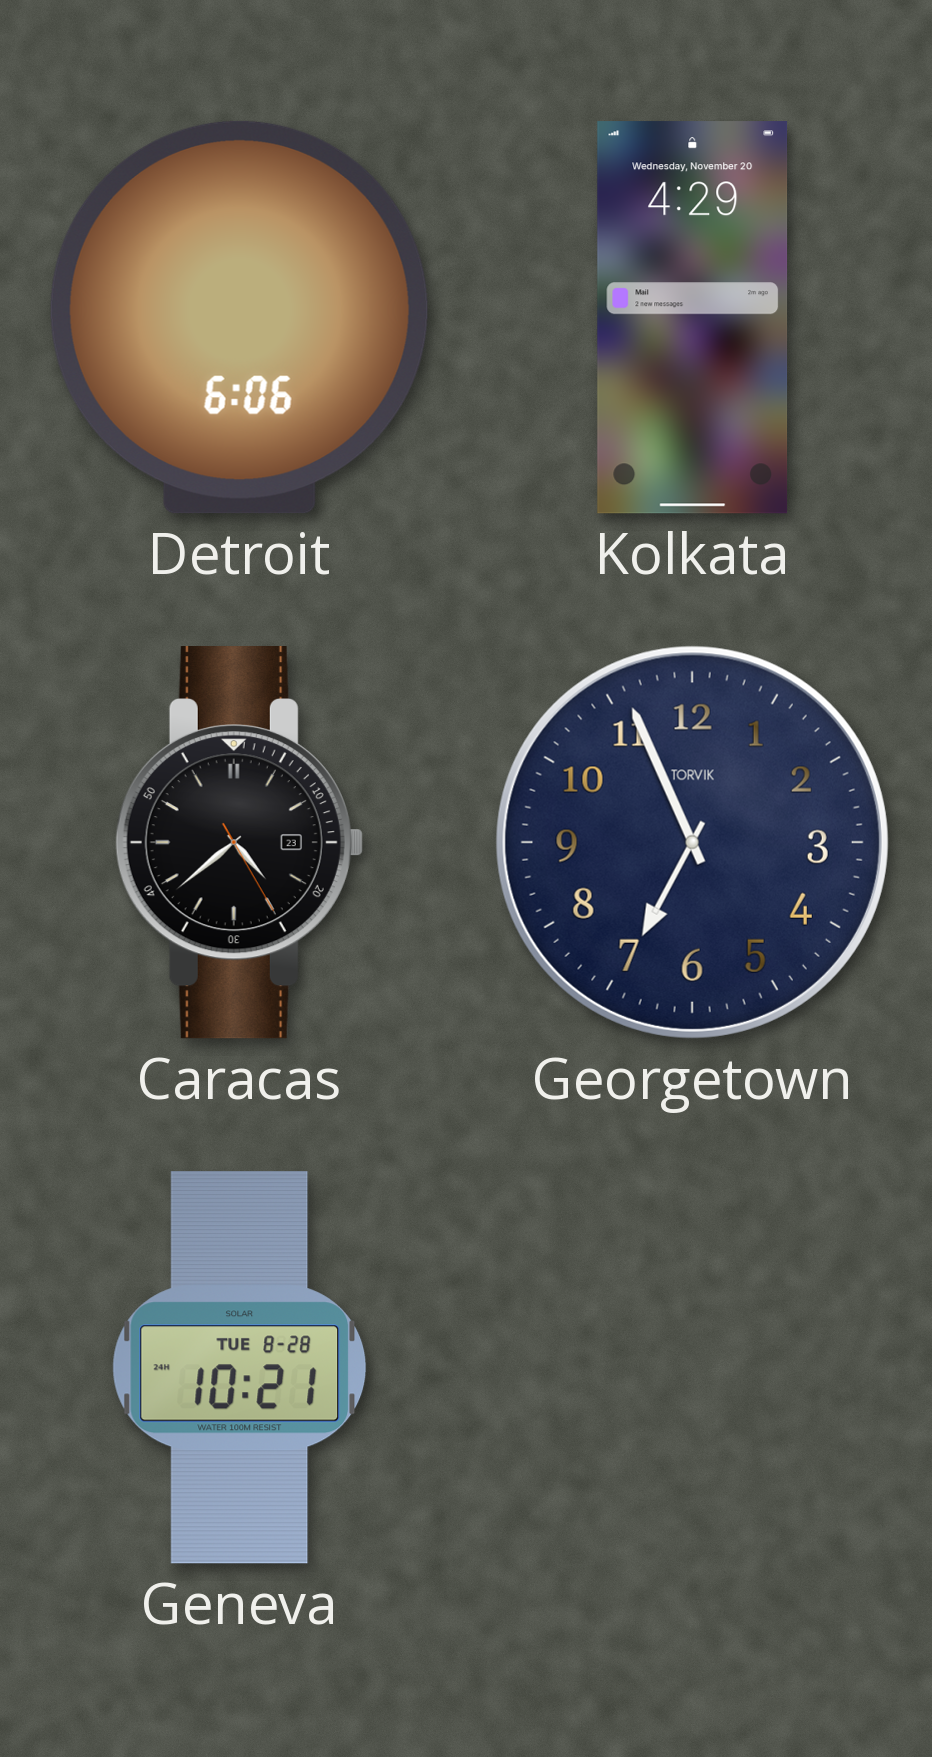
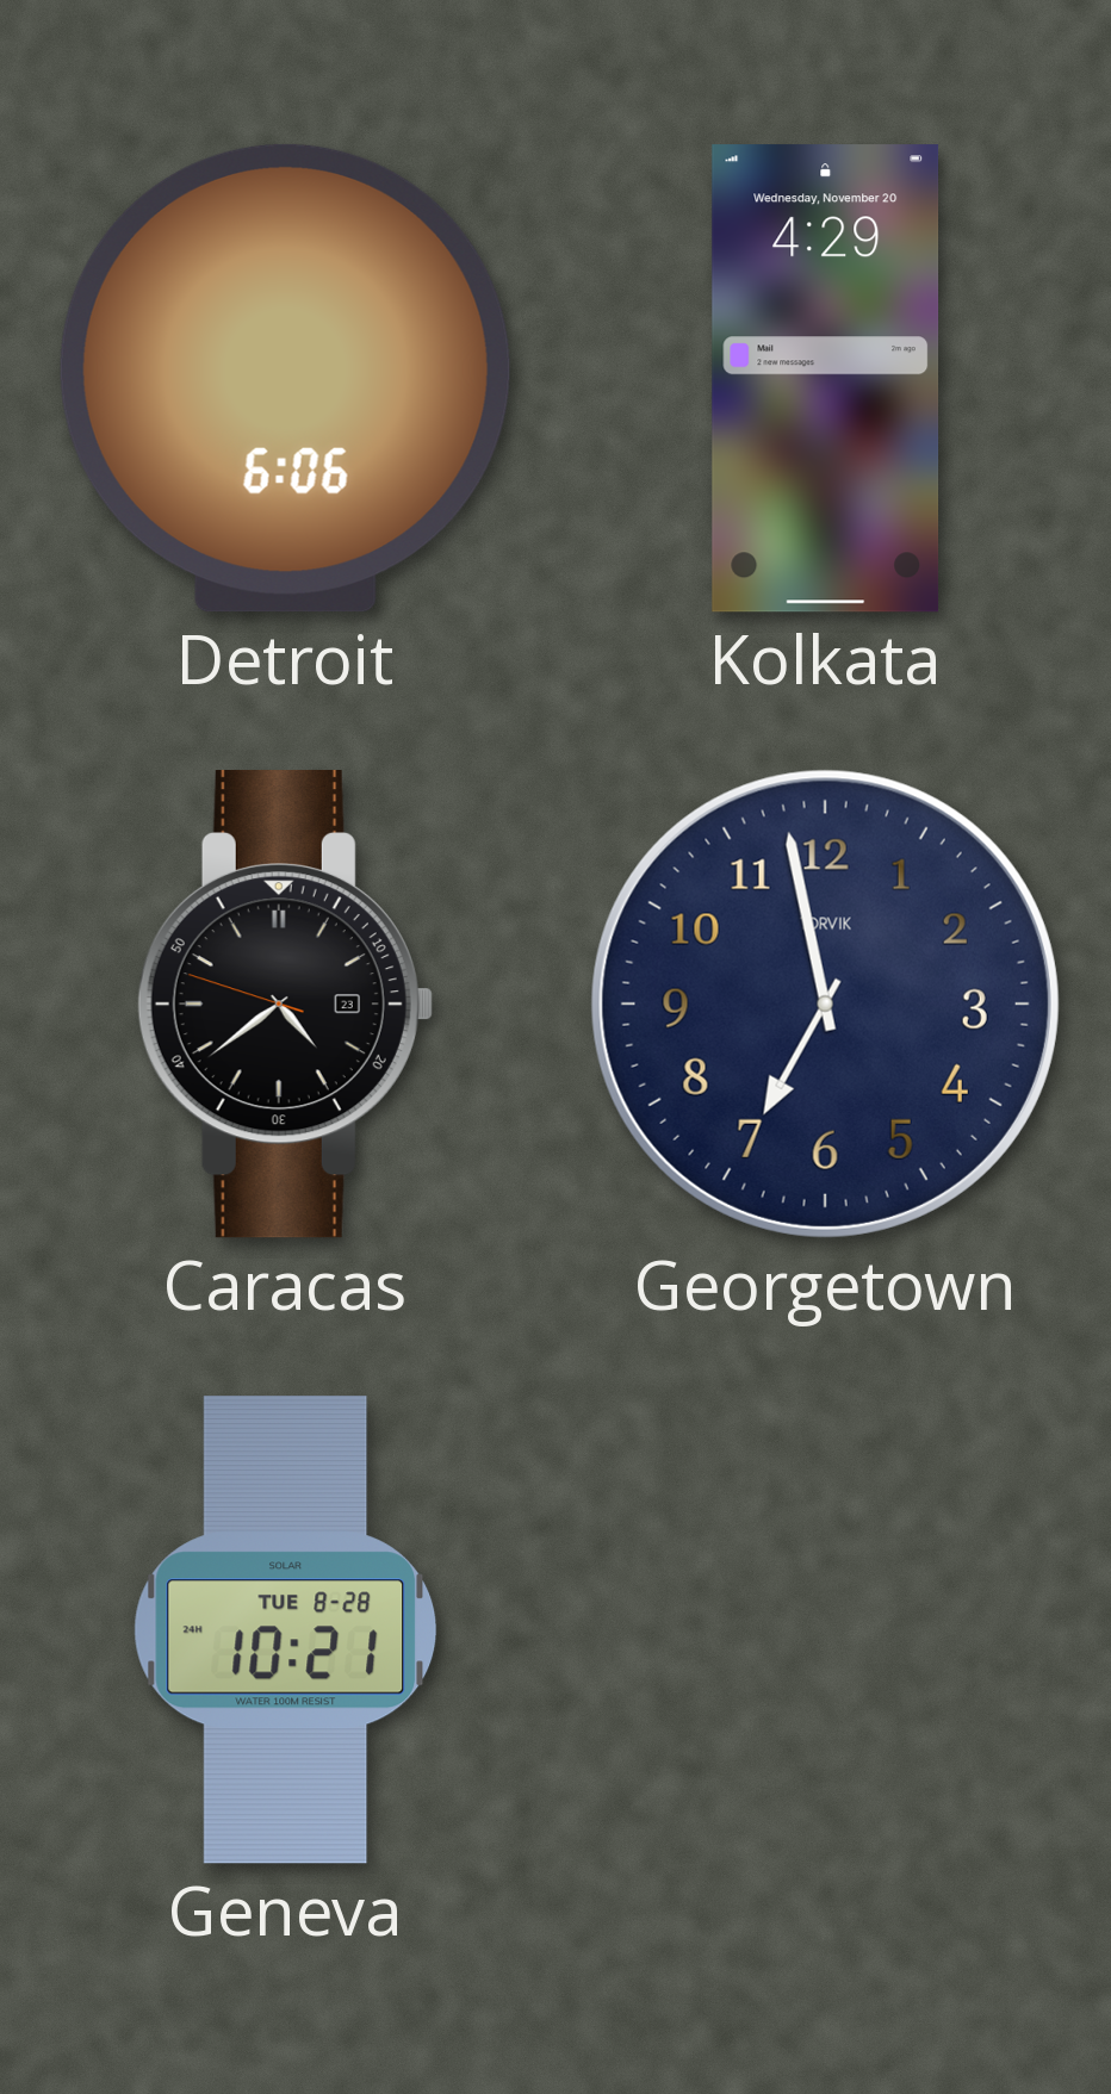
Caracas: 4:38:25 -> 4:38:48 (285, 1005)
Georgetown: 6:56 -> 6:58 (825, 1003)
